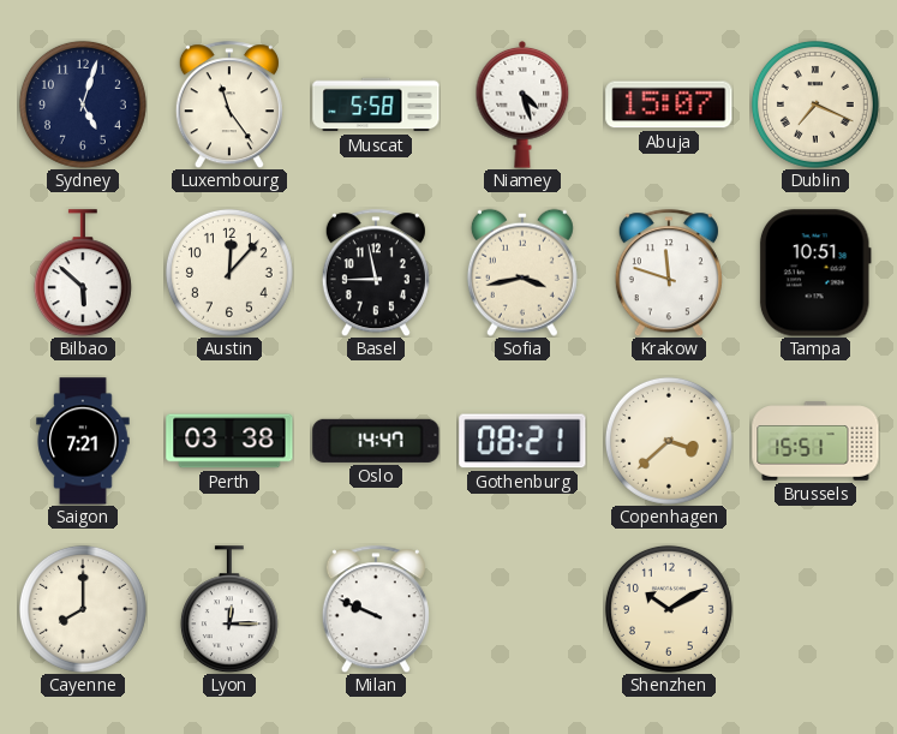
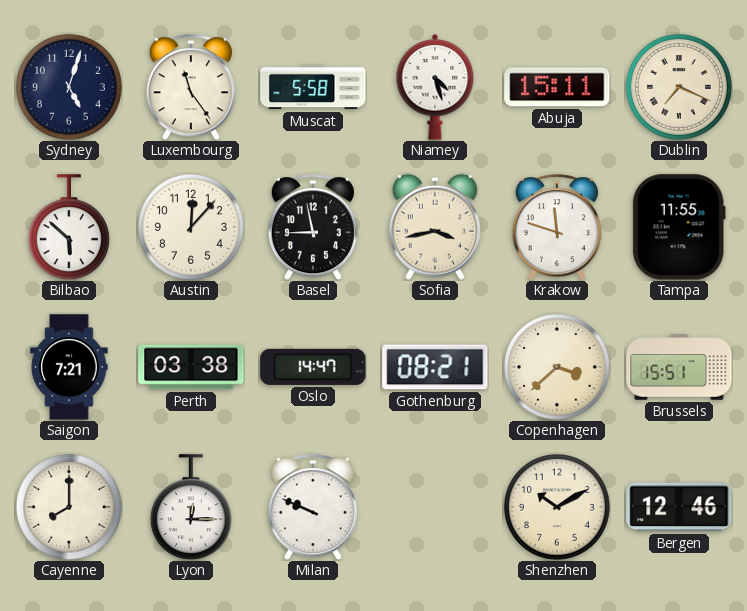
Abuja: 15:07 -> 15:11 (557, 87)
Tampa: 10:51 -> 11:55 (679, 227)
Bergen: none -> 12:46 (679, 507)
